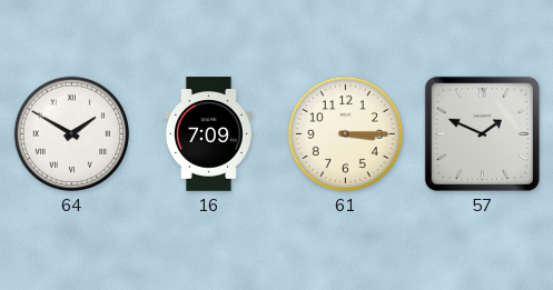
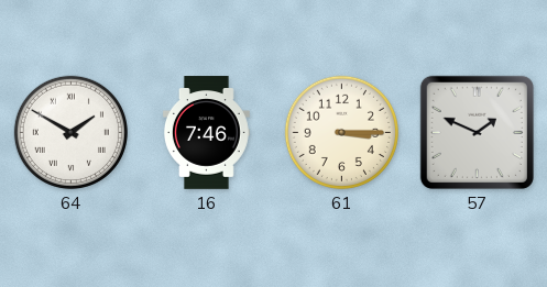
16: 7:09 -> 7:46 (206, 133)
